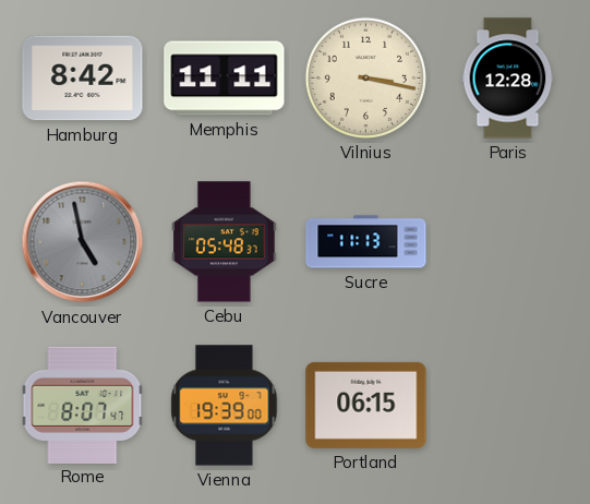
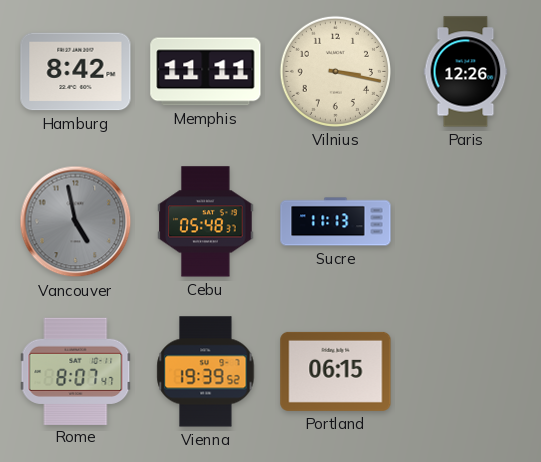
Paris: 12:28 -> 12:26 (466, 72)
Vienna: 19:39:00 -> 19:39:52 (206, 372)
